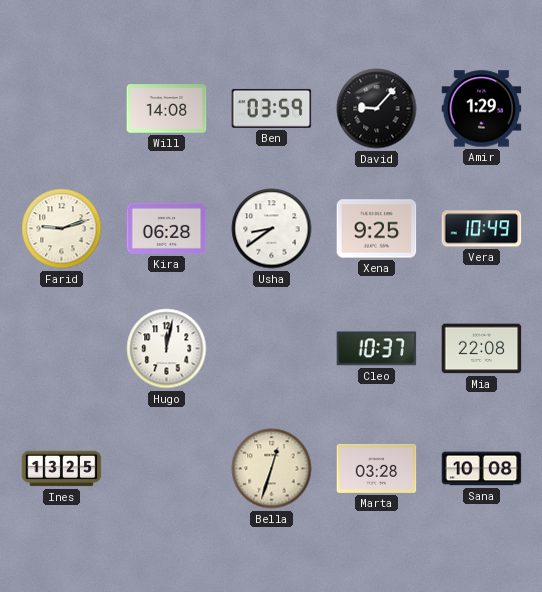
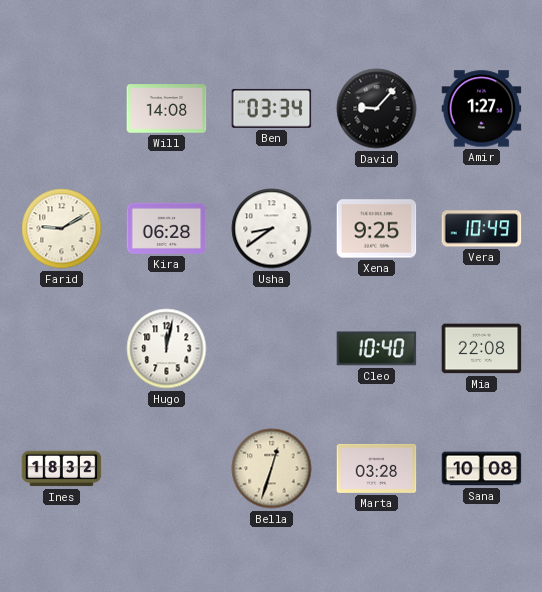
Ben: 03:59 -> 03:34 (272, 108)
Amir: 1:29 -> 1:27 (482, 109)
Farid: 9:12 -> 9:10 (62, 229)
Cleo: 10:37 -> 10:40 (377, 349)
Ines: 13:25 -> 18:32 (62, 469)
